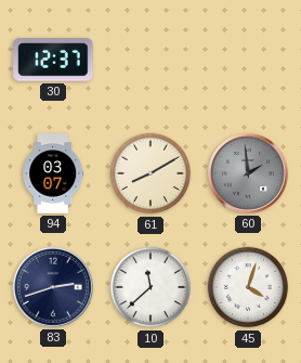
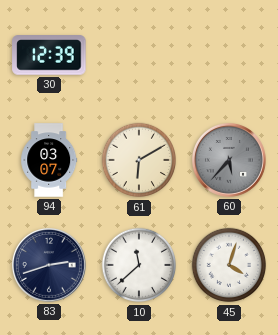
30: 12:37 -> 12:39 (49, 55)
61: 8:10 -> 6:10 (139, 160)
60: 1:59 -> 5:37 (230, 161)
